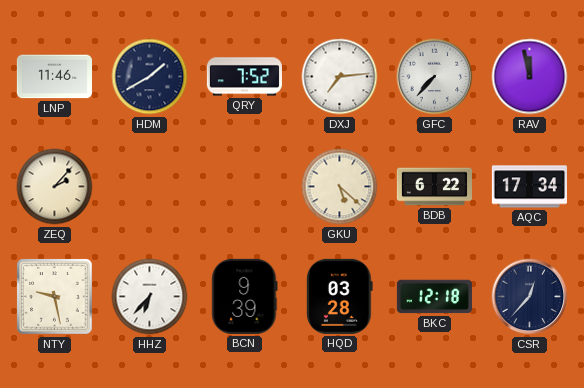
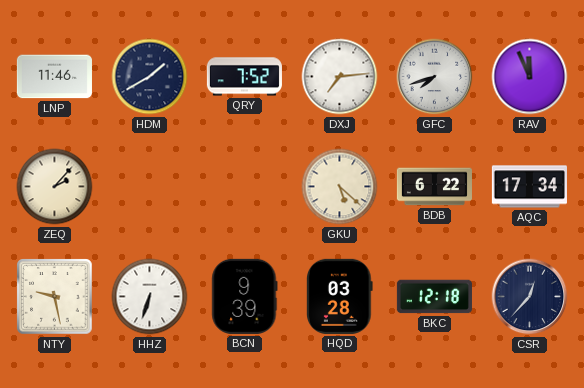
GFC: 7:37 -> 7:42 (435, 77)
RAV: 11:58 -> 11:56 (530, 77)
HHZ: 6:37 -> 6:33 (150, 297)
